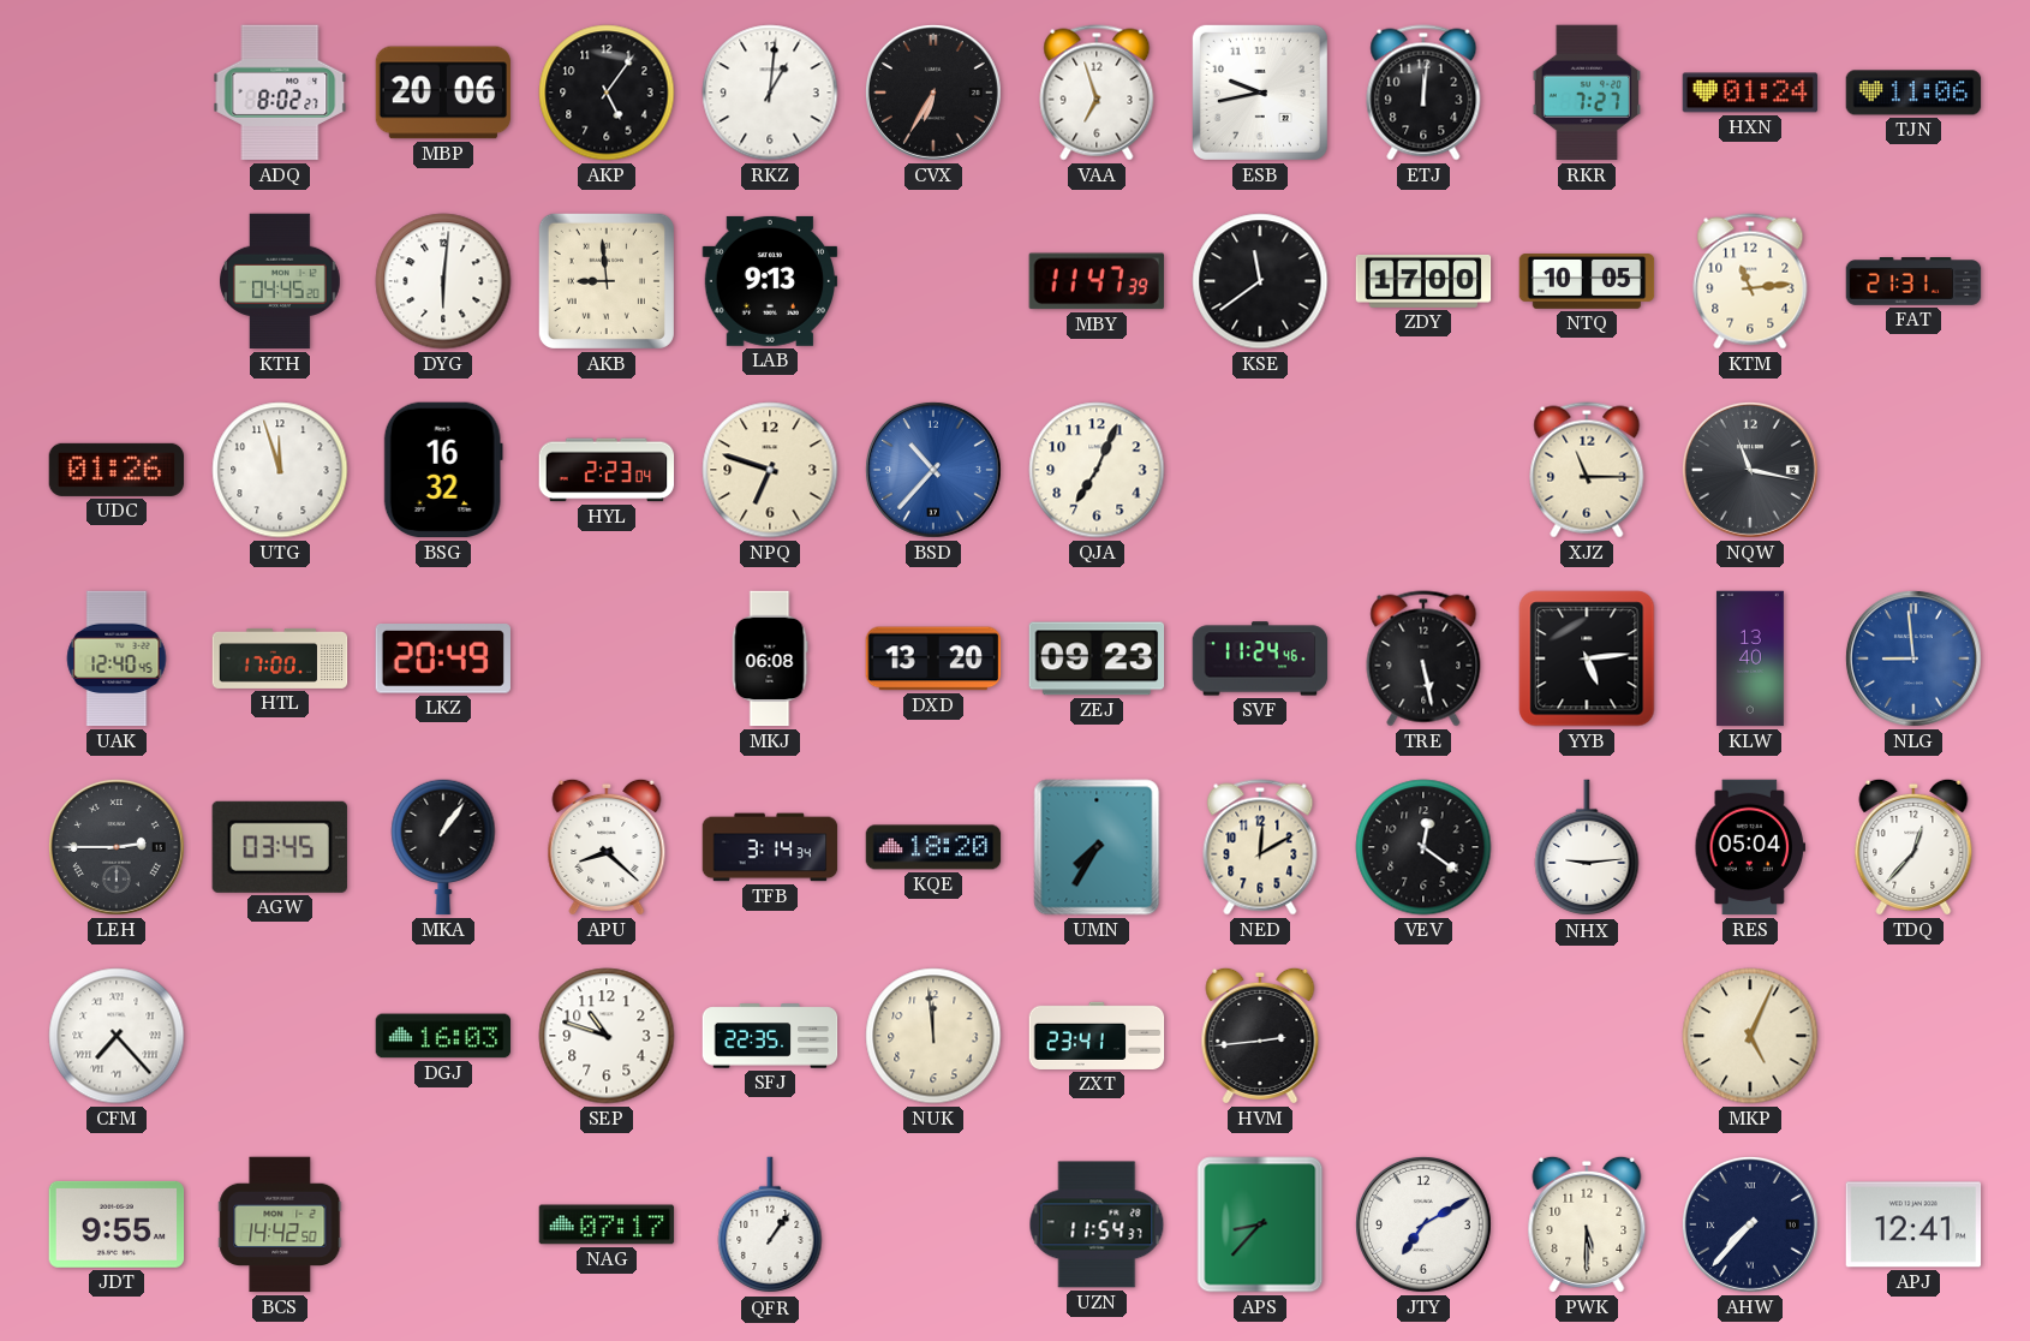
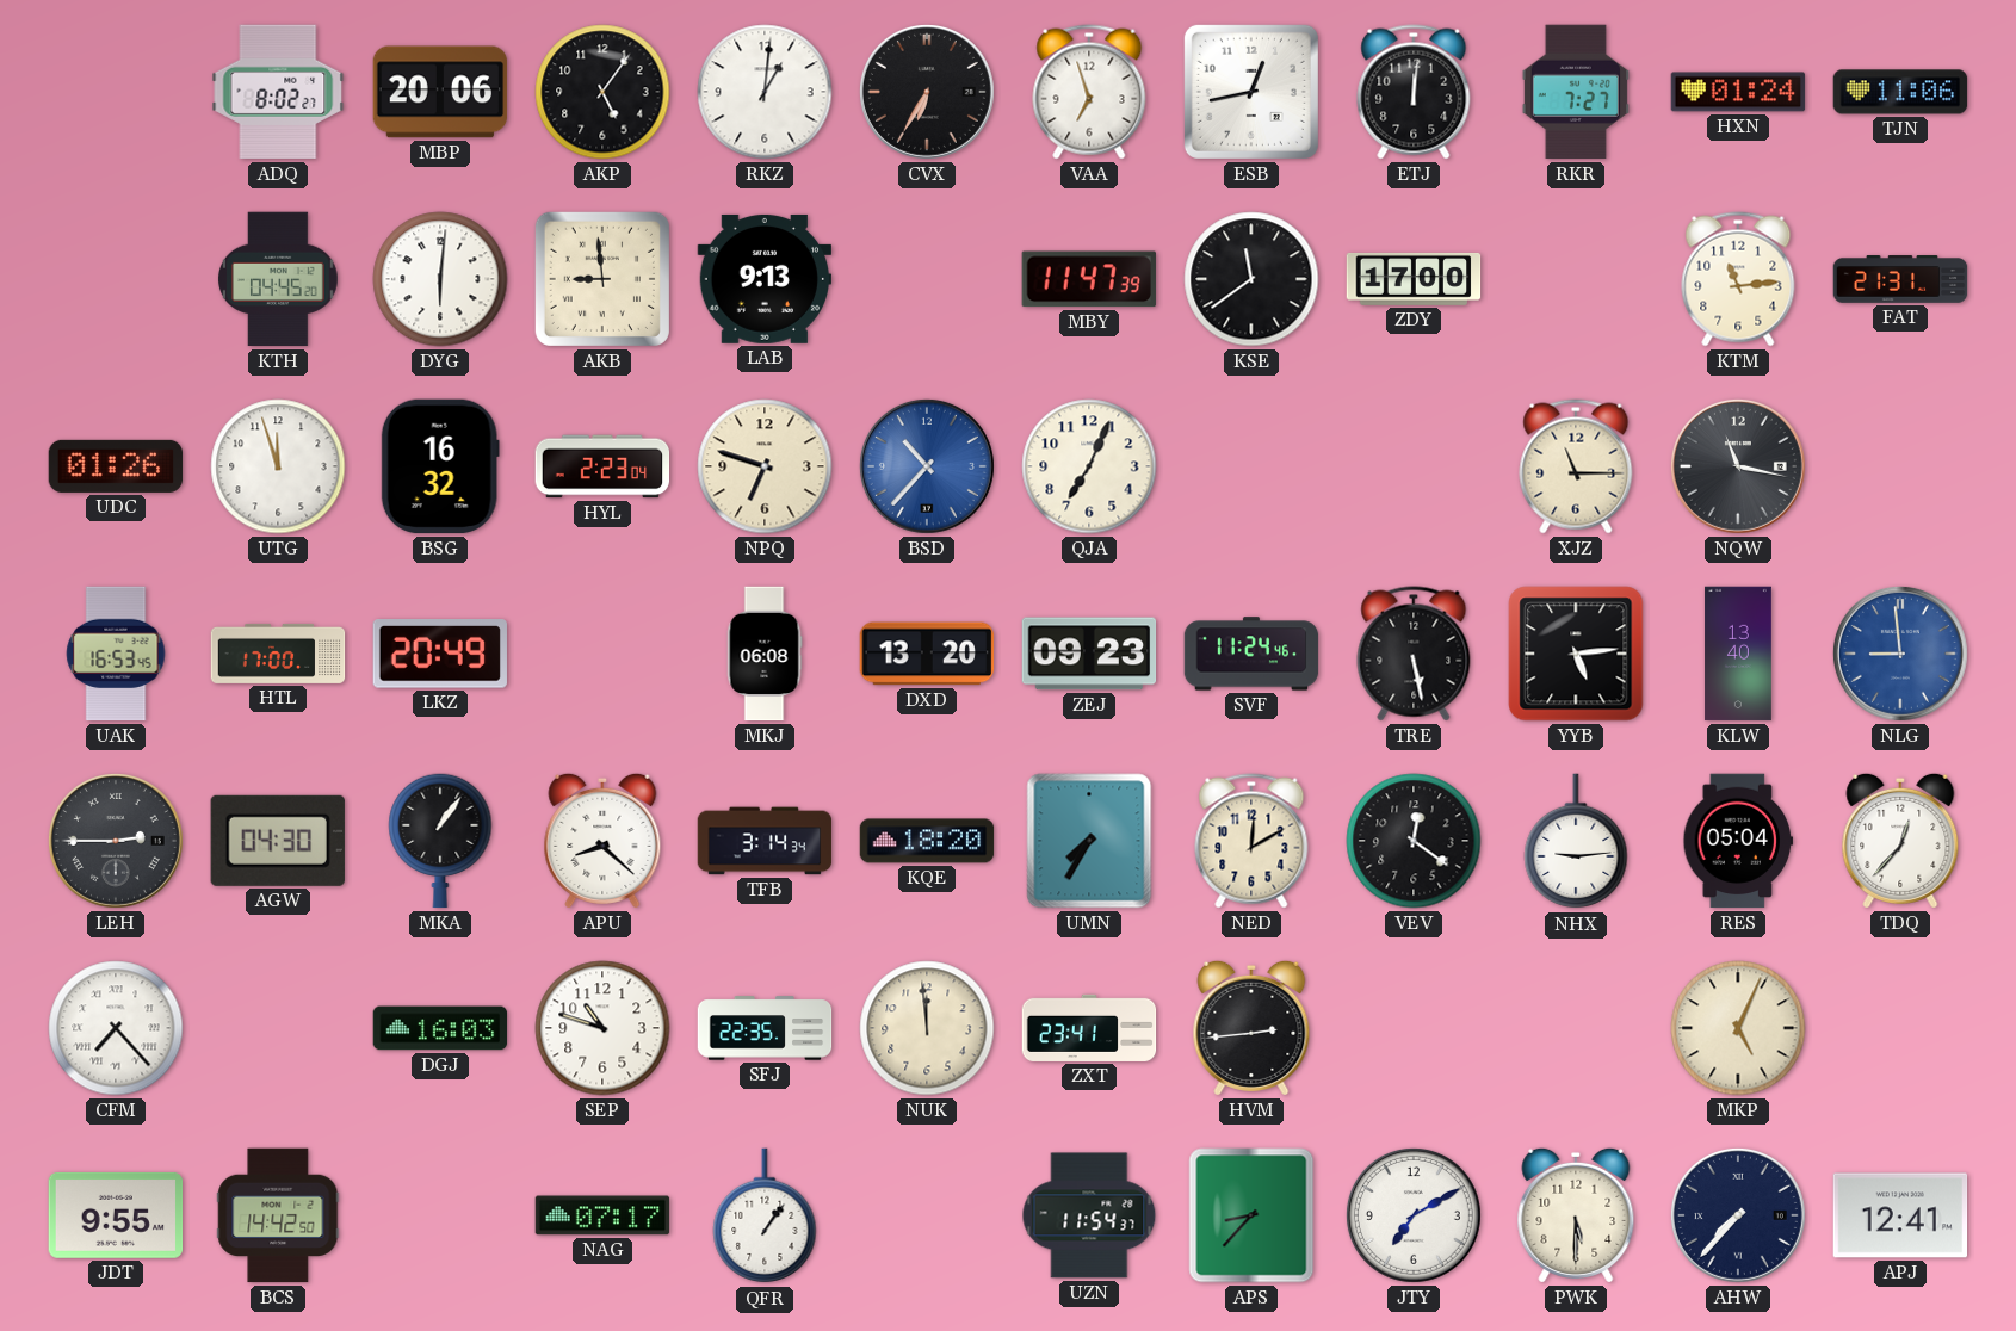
ESB: 9:43 -> 12:43 (1251, 92)
NTQ: 10:05 -> none (1587, 282)
UAK: 12:40 -> 16:53 (116, 654)
AGW: 03:45 -> 04:30 (278, 841)
